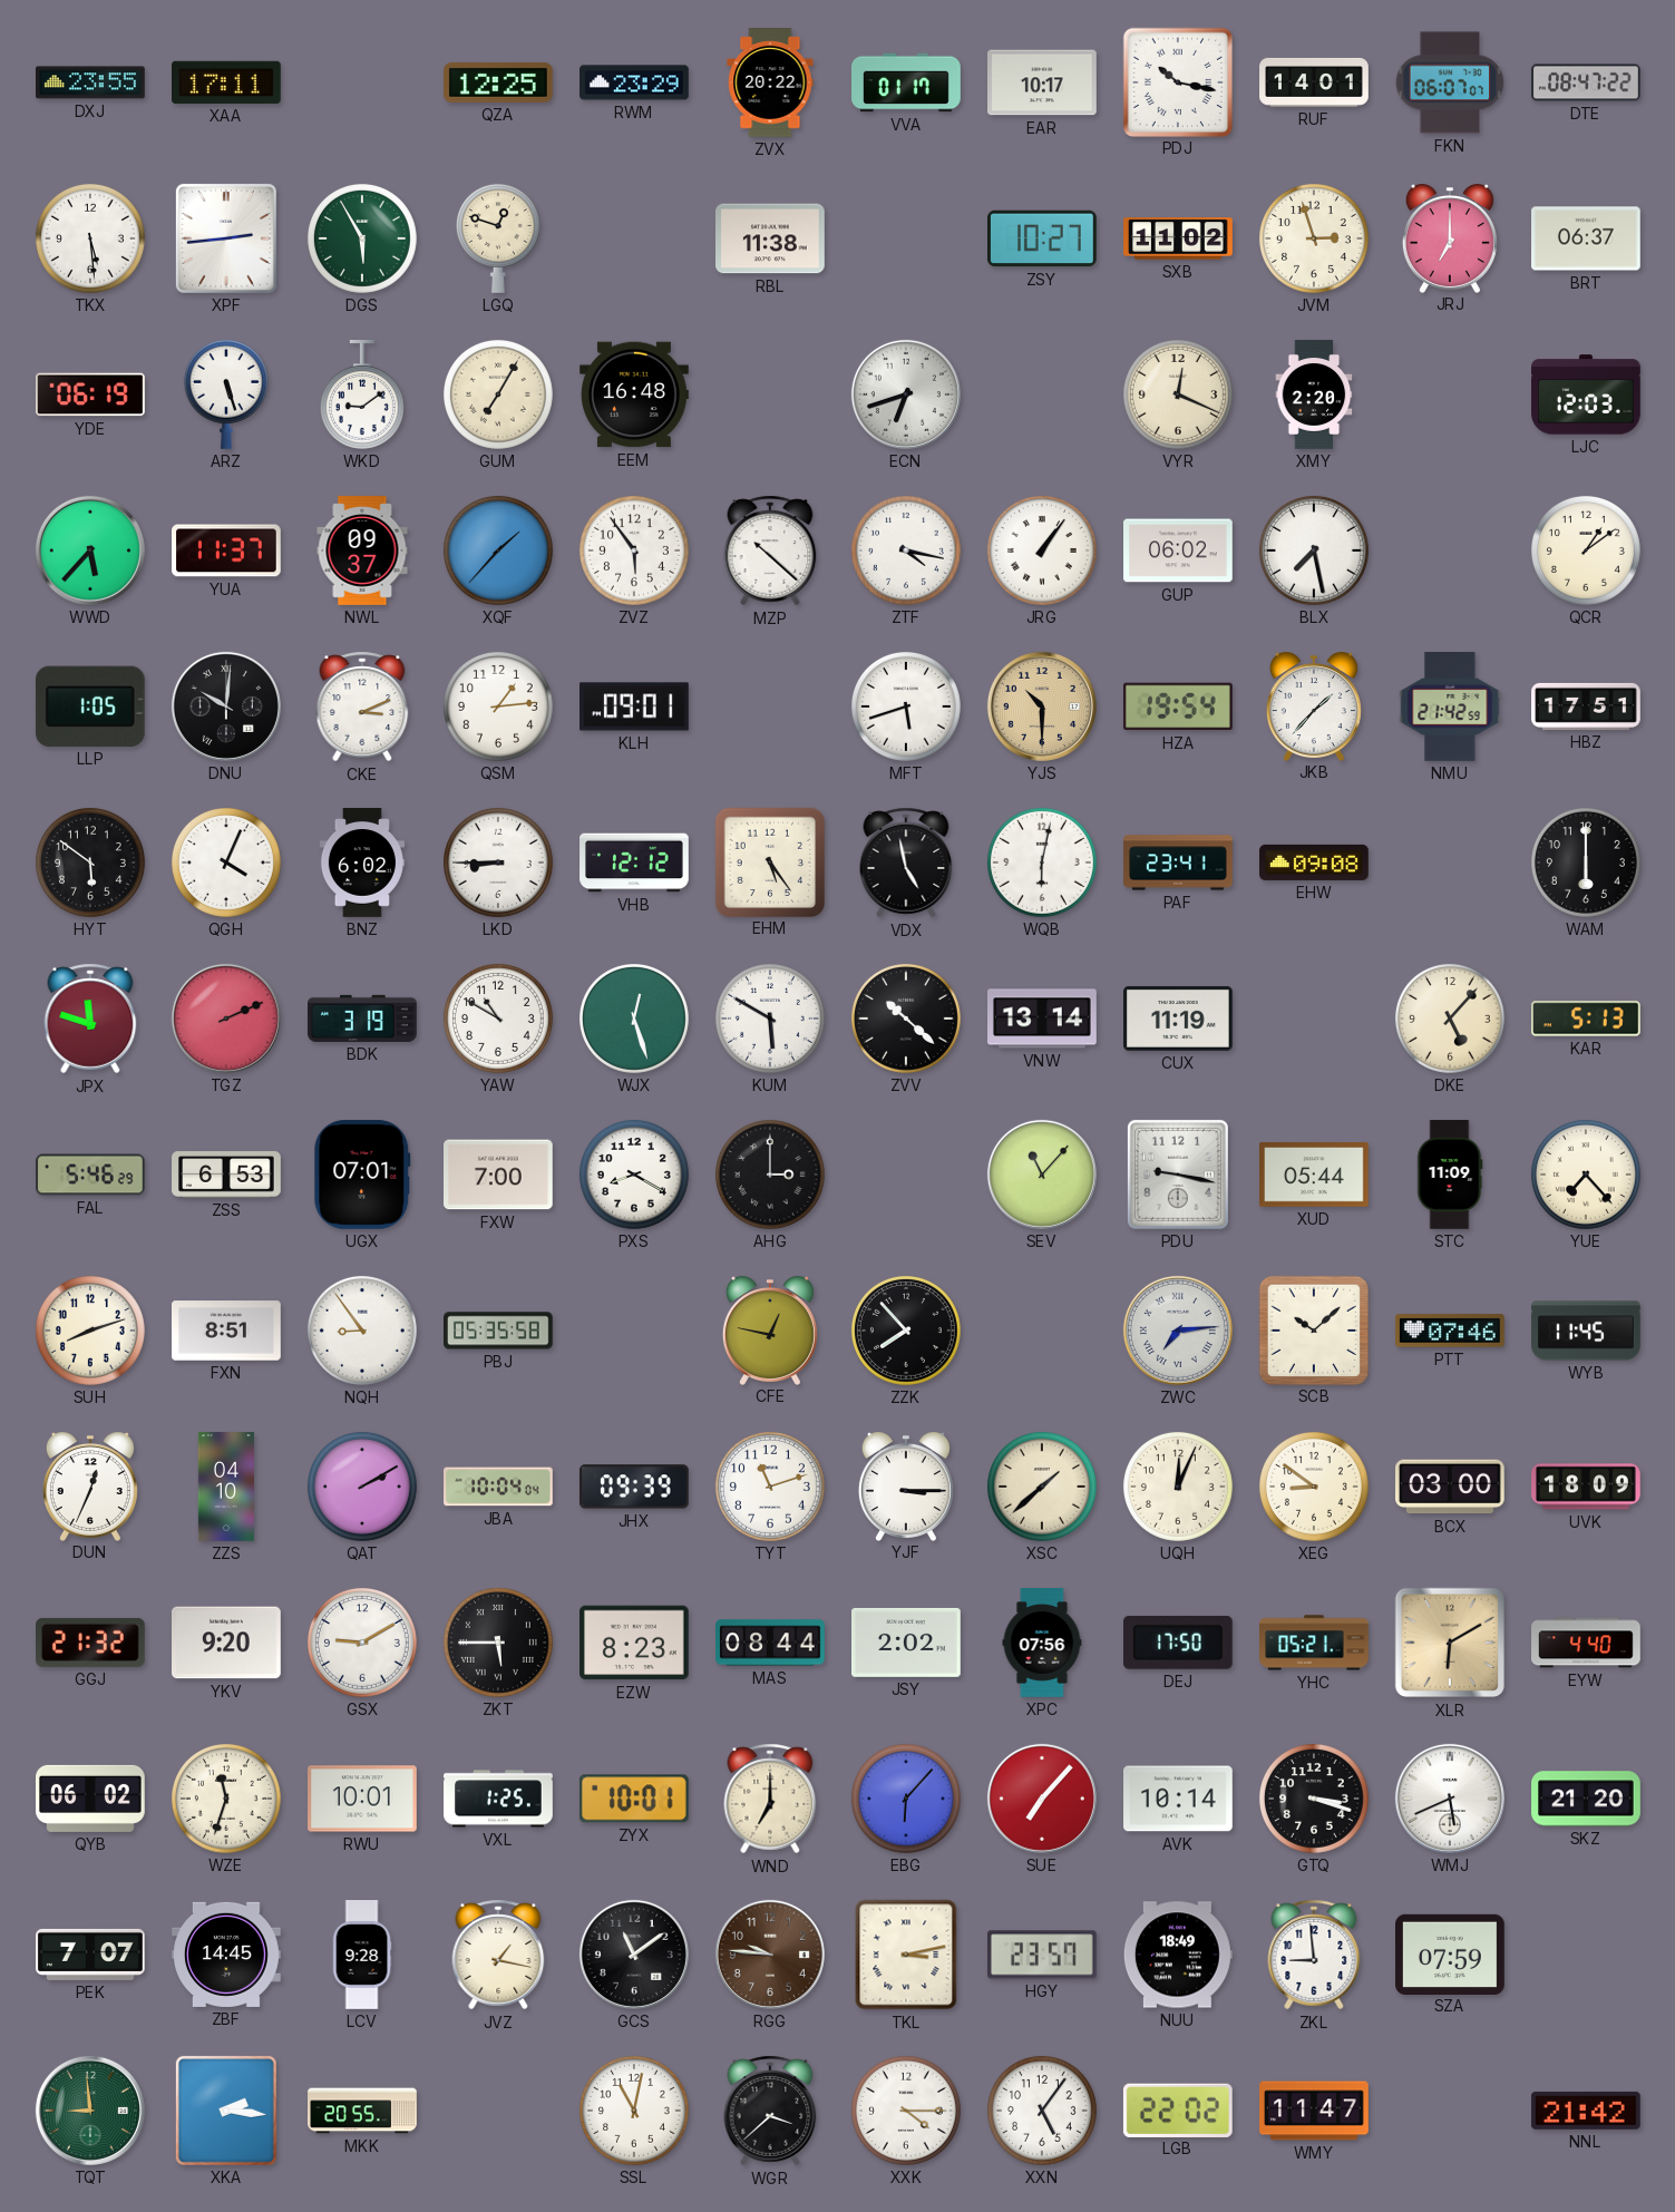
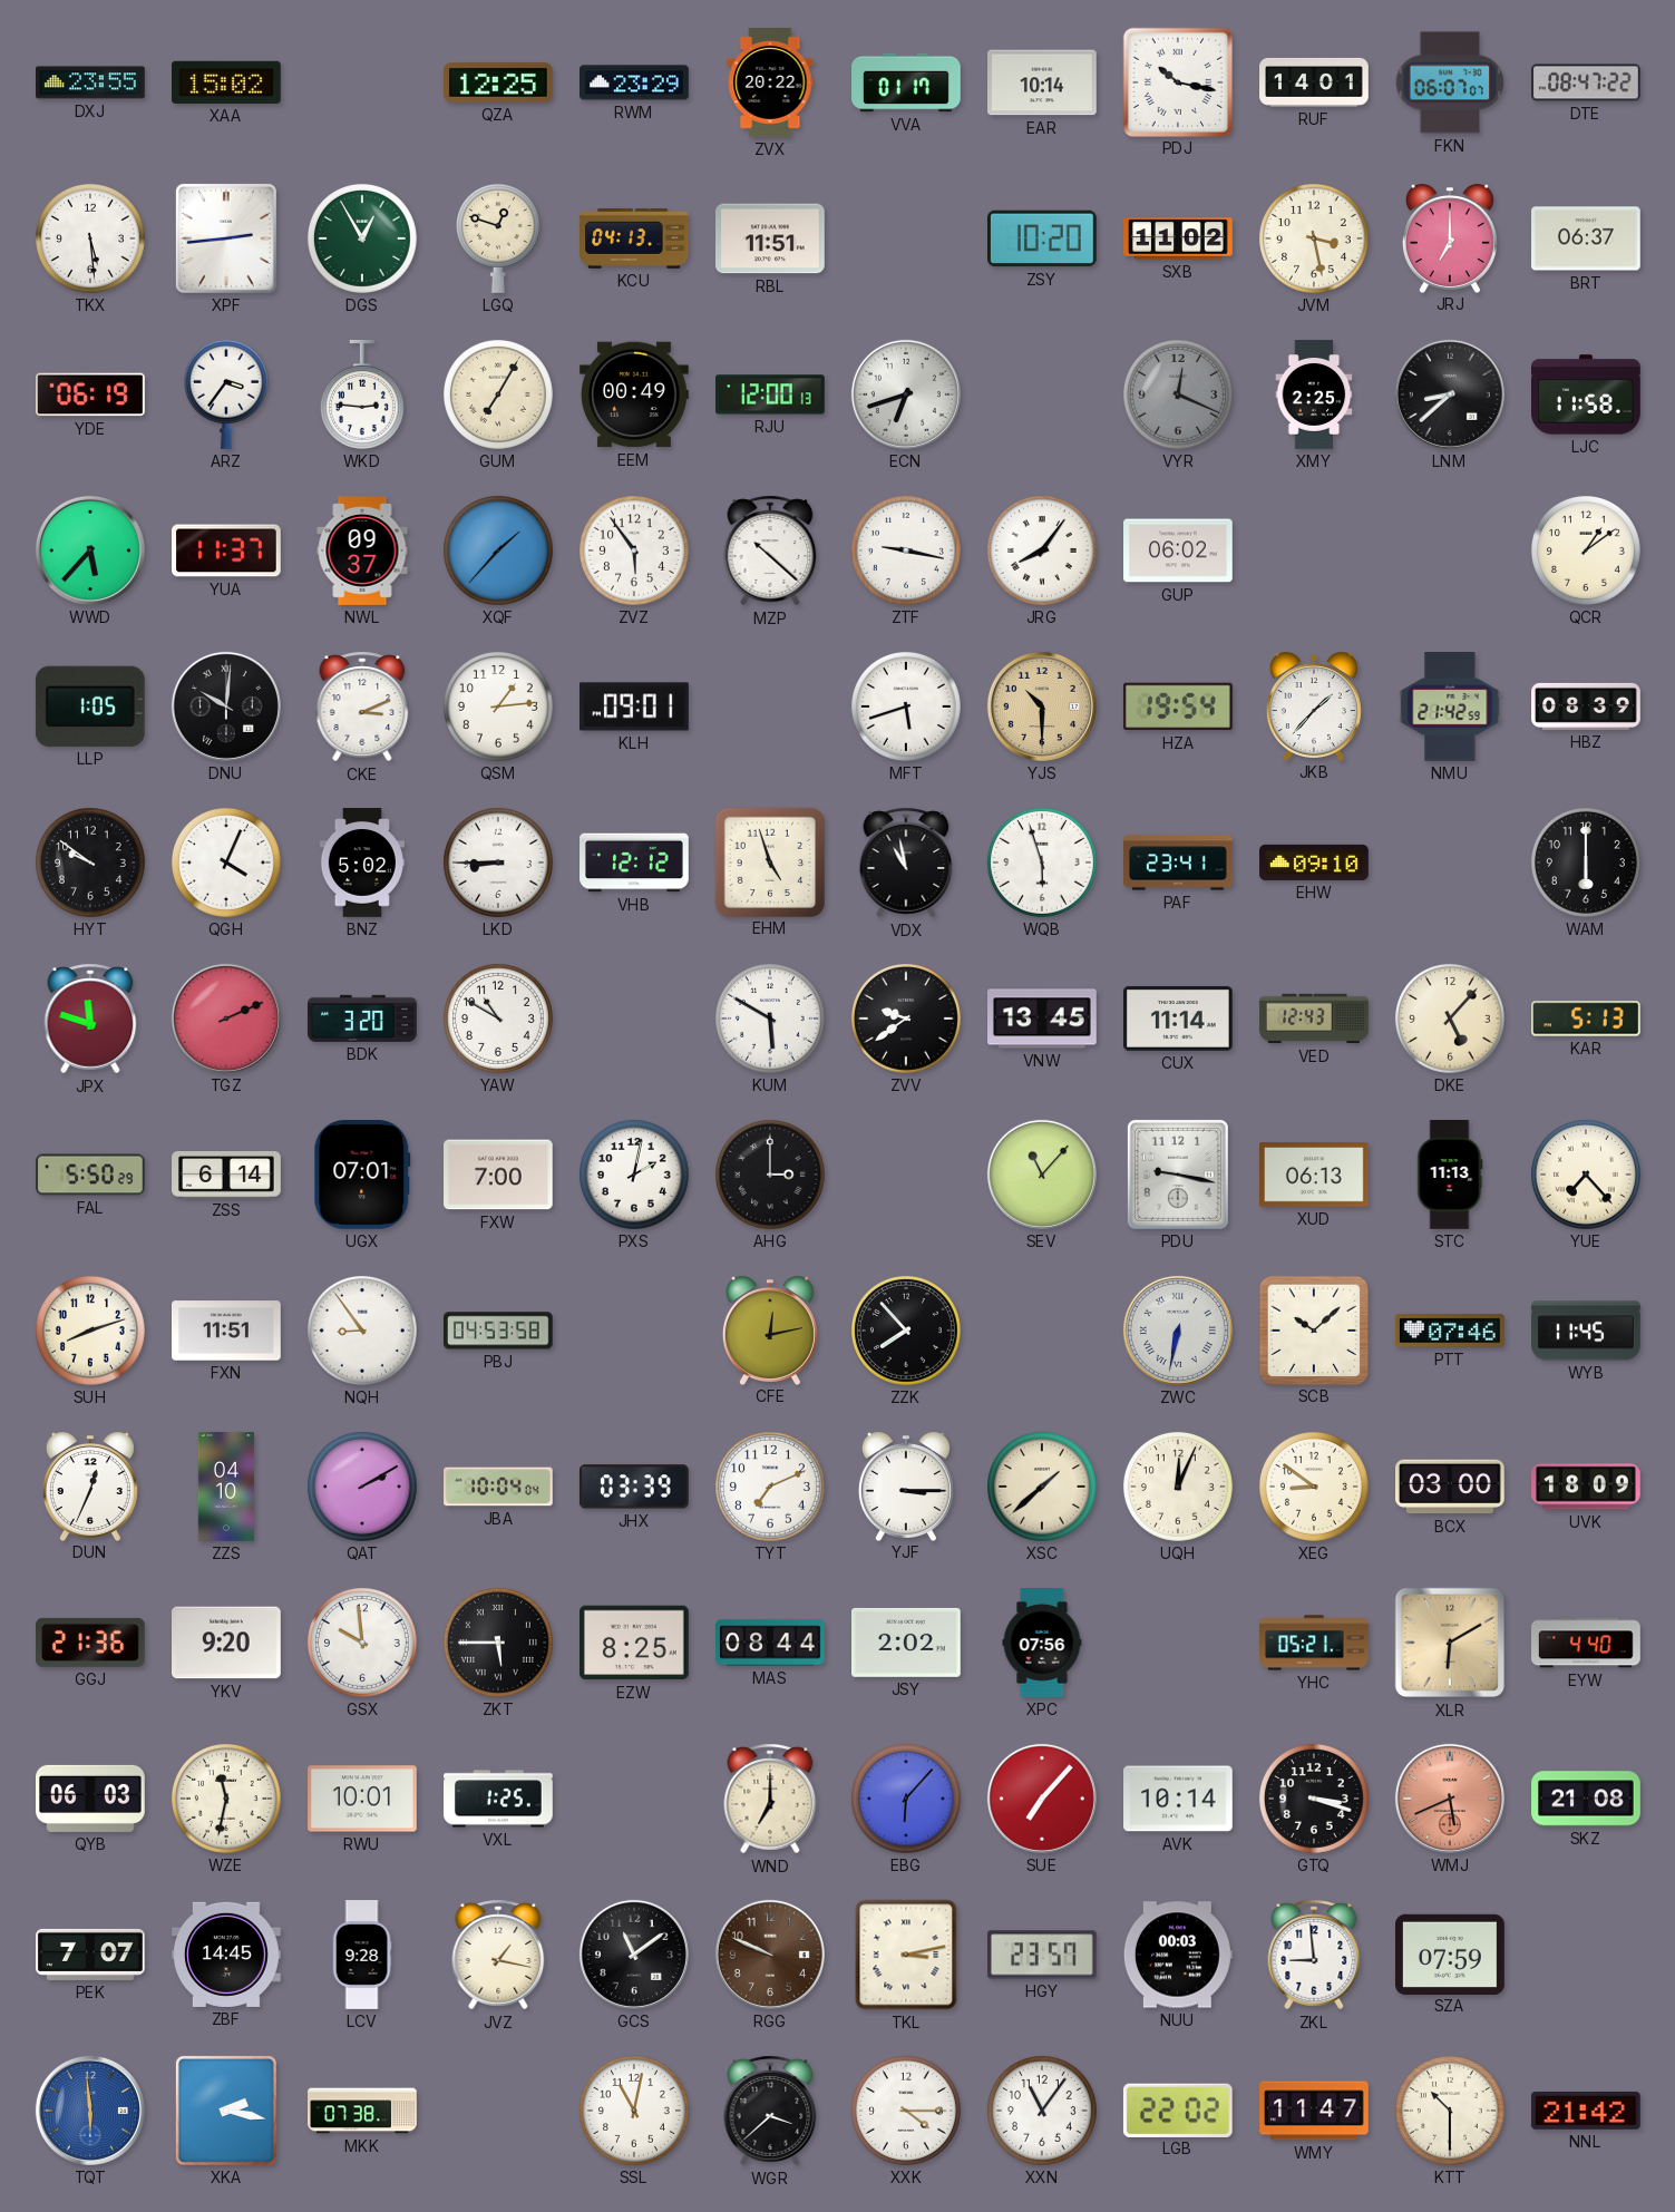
XAA: 17:11 -> 15:02 (227, 82)
EAR: 10:17 -> 10:14 (1043, 82)
DGS: 5:55 -> 12:55 (362, 238)
KCU: none -> 04:13 (635, 238)
RBL: 11:38 -> 11:51 (771, 238)
ZSY: 10:27 -> 10:20 (1043, 238)
JVM: 2:57 -> 3:28 (1314, 238)
ARZ: 5:27 -> 3:36 (226, 394)
WKD: 9:09 -> 2:46 (362, 396)
EEM: 16:48 -> 00:49 (635, 394)
RJU: none -> 12:00 (771, 394)
VYR dial: cream -> grey (1178, 394)
XMY: 2:20 -> 2:25 (1314, 394)
LNM: none -> 8:38 (1450, 394)
LJC: 12:03 -> 11:58 (1587, 394)
ZTF: 4:17 -> 9:17 (906, 550)
JRG: 1:06 -> 8:06 (1042, 550)
BLX: 7:28 -> none (1314, 550)
HBZ: 17:51 -> 08:39 (1586, 707)
HYT: 5:51 -> 9:51 (90, 863)
BNZ: 6:02 -> 5:02 (362, 863)
EHM: 5:24 -> 4:57 (769, 861)
VDX: 4:58 -> 10:58 (906, 863)
WQB: 6:02 -> 5:57 (1042, 863)
EHW: 09:08 -> 09:10 (1314, 863)
BDK: 3:19 -> 3:20 (363, 1019)
WJX: 12:27 -> none (634, 1019)
ZVV: 10:22 -> 9:39 (906, 1019)
VNW: 13:14 -> 13:45 (1043, 1019)
CUX: 11:19 -> 11:14 (1179, 1019)
VED: none -> 12:43 (1314, 1019)
FAL: 5:46 -> 5:50 (91, 1175)
ZSS: 6:53 -> 6:14 (226, 1176)
PXS: 8:20 -> 2:02 (634, 1175)
XUD: 05:44 -> 06:13 (1315, 1176)
STC: 11:09 -> 11:13 (1450, 1175)
FXN: 8:51 -> 11:51 (227, 1331)
PBJ: 05:35 -> 04:53 (499, 1331)
CFE: 12:47 -> 12:13 (770, 1331)
ZWC: 7:14 -> 6:32 (1178, 1331)
JHX: 09:39 -> 03:39 (634, 1487)
TYT: 11:12 -> 7:11 (770, 1487)
GGJ: 21:32 -> 21:36 (91, 1643)
GSX: 9:10 -> 9:59 (362, 1643)
EZW: 8:23 -> 8:25 (635, 1643)
DEJ: 17:50 -> none (1178, 1643)
QYB: 06:02 -> 06:03 (90, 1799)
WZE: 11:33 -> 11:32 (226, 1799)
ZYX: 10:01 -> none (634, 1799)
WMJ dial: white -> salmon (1450, 1799)
SKZ: 21:20 -> 21:08 (1586, 1799)
RGG: 9:46 -> 9:49 (770, 1955)
NUU: 18:49 -> 00:03 (1178, 1955)
TQT: 8:59 -> 5:59 (90, 2111)
TQT dial: green -> blue (90, 2111)
XKA: 2:16 -> 2:17 (226, 2111)
MKK: 20:55 -> 07:38 (362, 2111)
XXN: 5:06 -> 11:06 (1042, 2111)
KTT: none -> 10:30 (1450, 2111)
